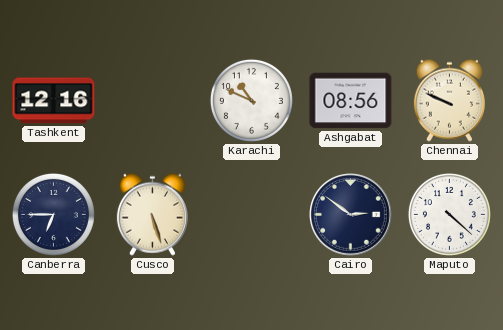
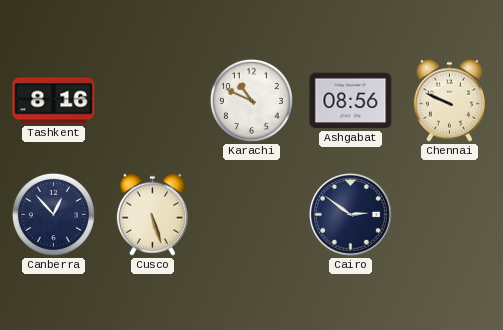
Tashkent: 12:16 -> 8:16 (54, 101)
Canberra: 6:45 -> 12:53 (53, 214)
Maputo: 4:22 -> none (449, 214)
